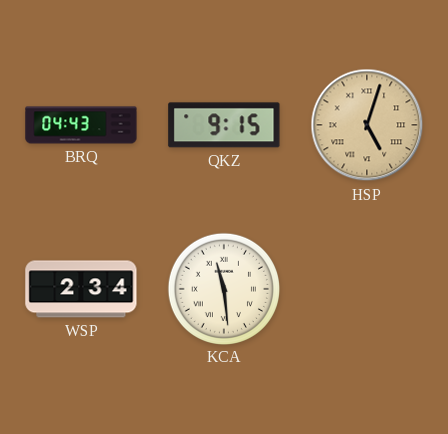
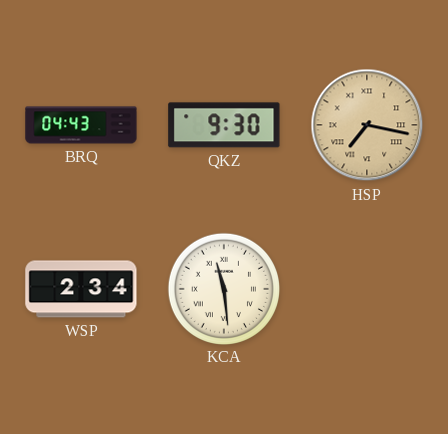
QKZ: 9:15 -> 9:30 (224, 125)
HSP: 5:03 -> 7:17 (367, 125)
